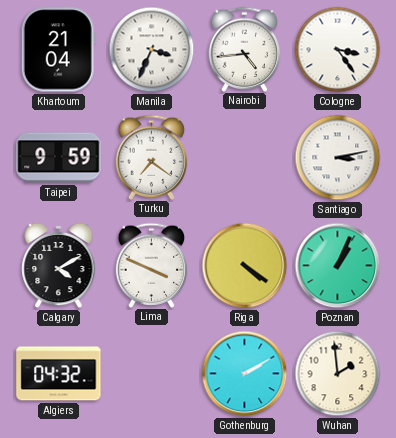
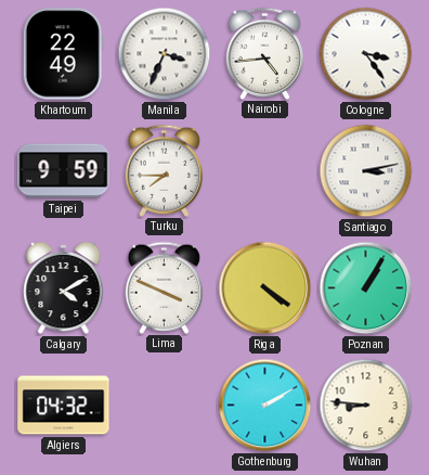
Khartoum: 21:04 -> 22:49 (63, 54)
Turku: 7:21 -> 7:45 (165, 170)
Poznan: 1:04 -> 1:05 (366, 288)
Wuhan: 1:59 -> 8:46 (366, 406)
